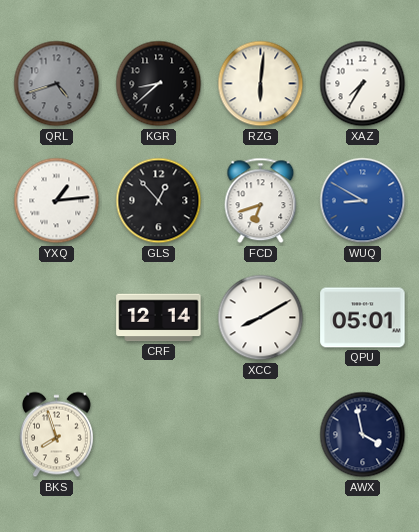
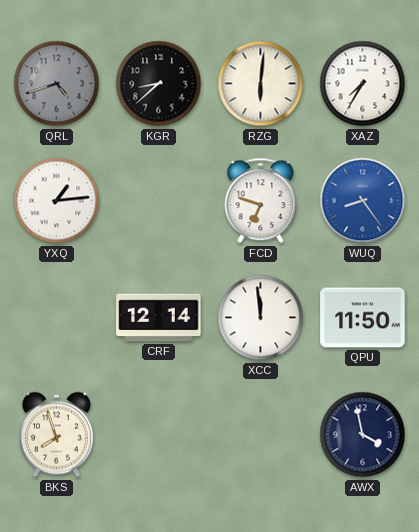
GLS: 12:53 -> none (159, 201)
FCD: 6:42 -> 6:48 (261, 201)
WUQ: 8:50 -> 8:24 (363, 201)
XCC: 8:10 -> 11:59 (261, 318)
QPU: 05:01 -> 11:50 (363, 318)
